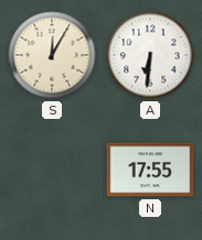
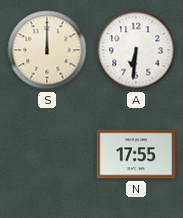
S: 12:05 -> 12:00 (47, 50)
